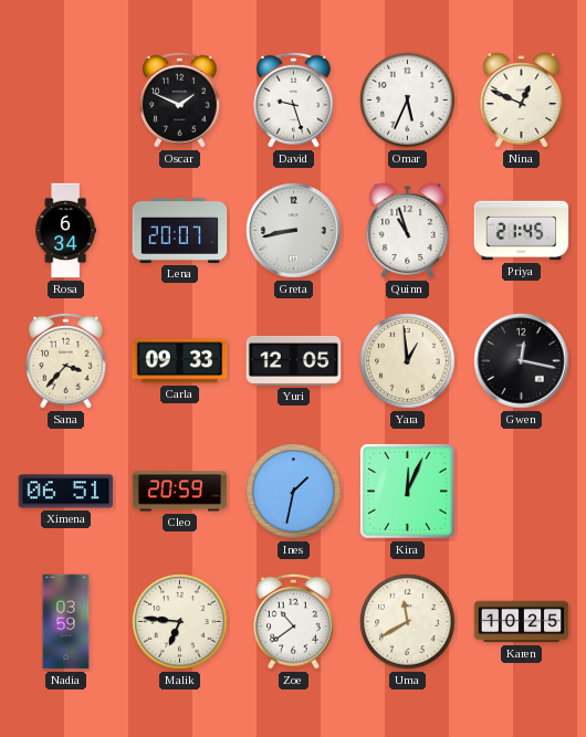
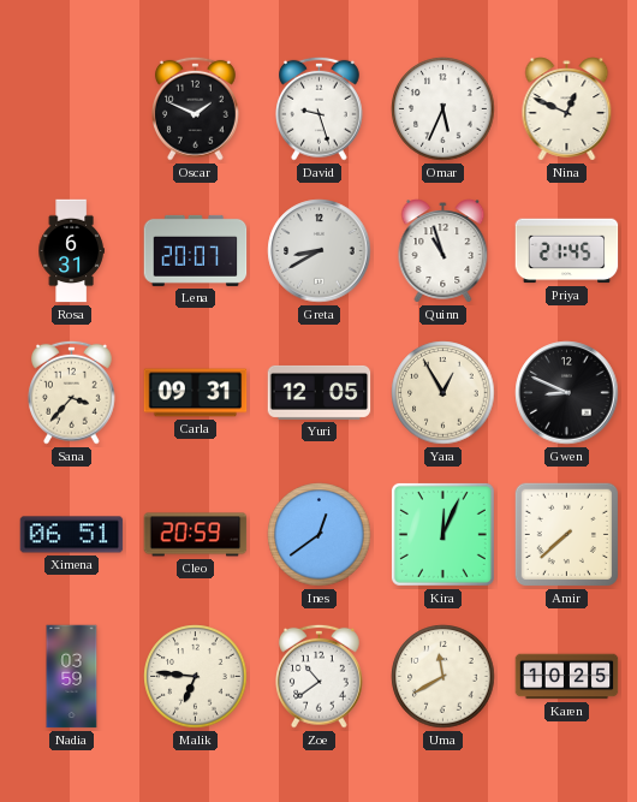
Rosa: 6:34 -> 6:31 (71, 251)
Greta: 8:43 -> 8:40 (320, 251)
Carla: 09:33 -> 09:31 (196, 393)
Yara: 12:59 -> 12:55 (443, 393)
Gwen: 12:17 -> 8:49 (567, 393)
Ines: 1:32 -> 12:39 (320, 535)
Amir: none -> 7:38 (566, 534)
